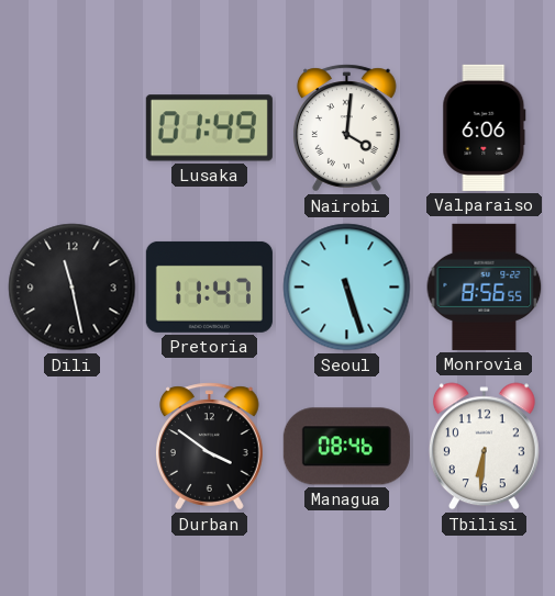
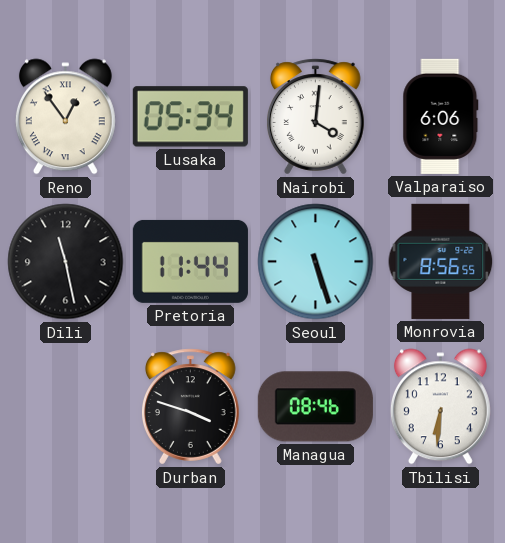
Reno: none -> 12:54 (65, 117)
Lusaka: 01:49 -> 05:34 (190, 117)
Pretoria: 11:47 -> 11:44 (190, 261)
Durban: 3:51 -> 3:48 (191, 407)
